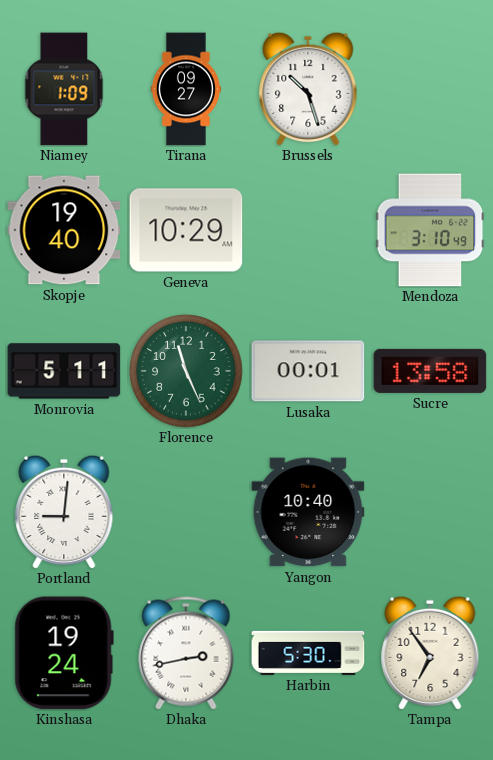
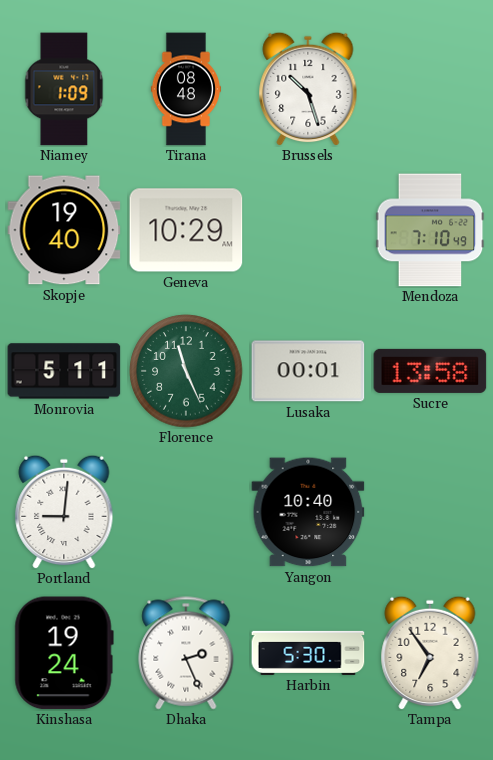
Tirana: 09:27 -> 08:48 (186, 89)
Mendoza: 3:10 -> 7:10 (430, 230)
Dhaka: 2:43 -> 2:26 (186, 653)
